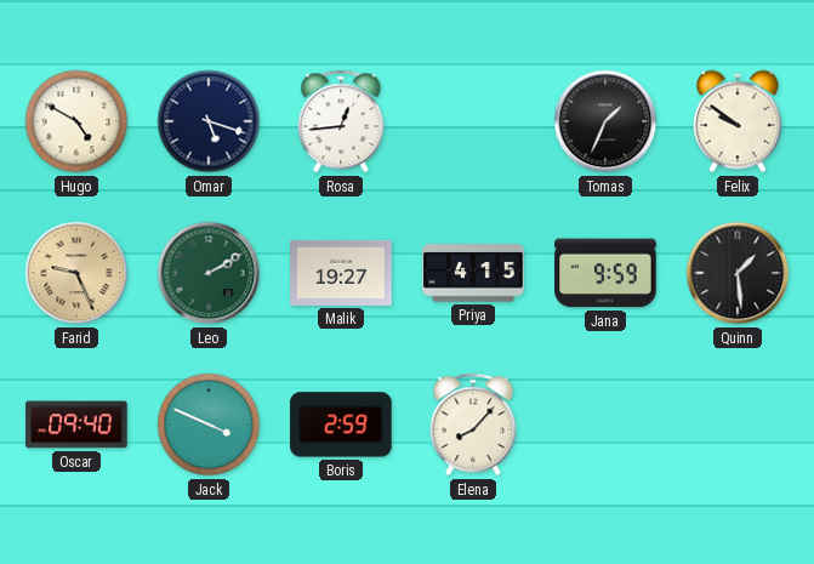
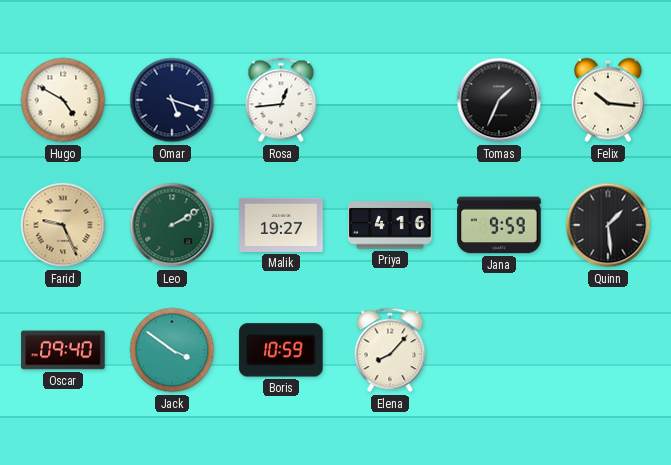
Felix: 9:51 -> 10:16 (608, 100)
Priya: 4:15 -> 4:16 (390, 225)
Jack: 3:49 -> 3:51 (172, 350)
Boris: 2:59 -> 10:59 (281, 350)
